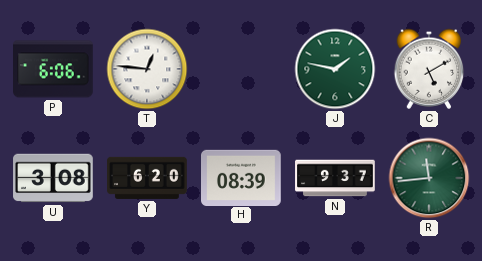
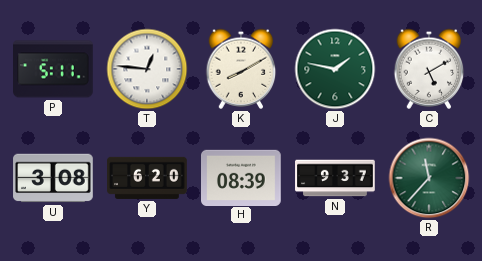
P: 6:06 -> 5:11 (54, 69)
K: none -> 8:10 (241, 69)
R: 11:44 -> 11:37 (429, 178)
